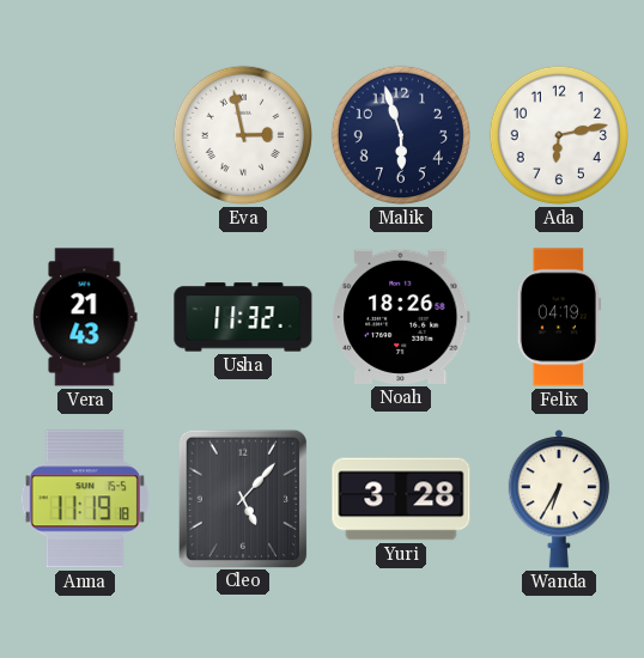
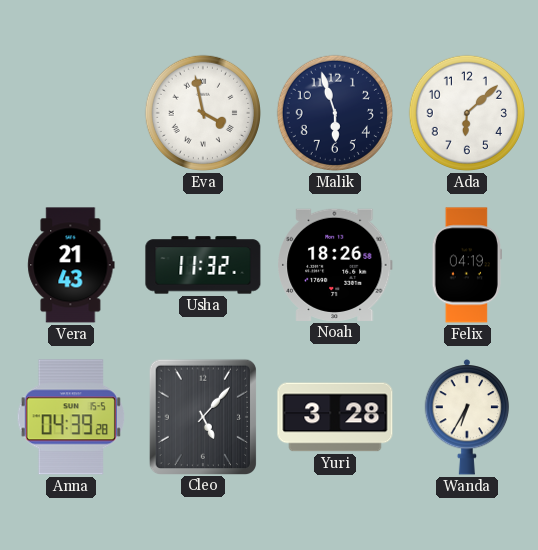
Eva: 2:58 -> 3:58 (203, 113)
Ada: 6:13 -> 6:08 (467, 113)
Anna: 11:19 -> 04:39 (71, 417)
